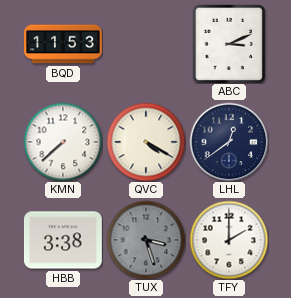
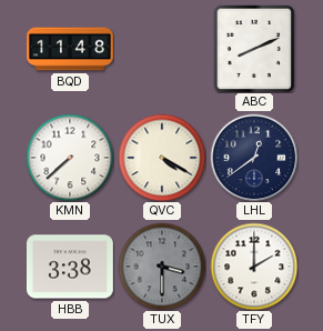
BQD: 11:53 -> 11:48 (71, 49)
ABC: 3:11 -> 8:11 (254, 49)
TUX: 3:27 -> 3:30 (162, 267)
